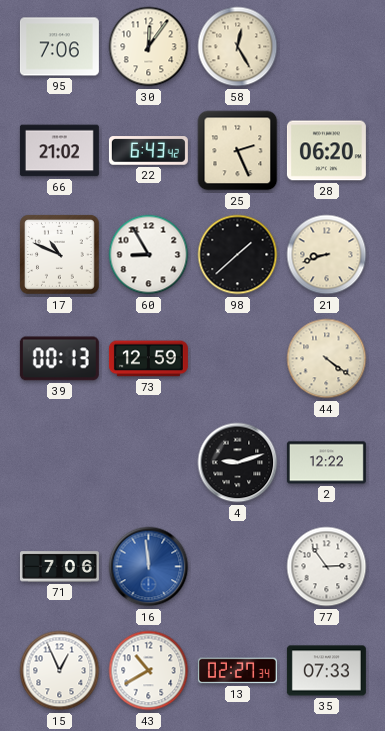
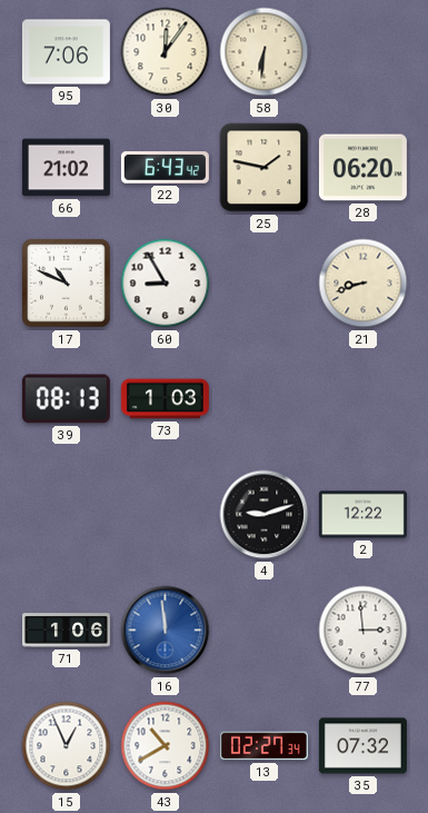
58: 12:25 -> 6:31 (265, 52)
25: 2:26 -> 1:47 (265, 168)
98: 1:38 -> none (238, 255)
39: 00:13 -> 08:13 (66, 399)
73: 12:59 -> 1:03 (165, 399)
44: 4:21 -> none (327, 359)
71: 7:06 -> 1:06 (66, 631)
77: 2:54 -> 2:59 (364, 631)
35: 07:33 -> 07:32 (362, 746)
